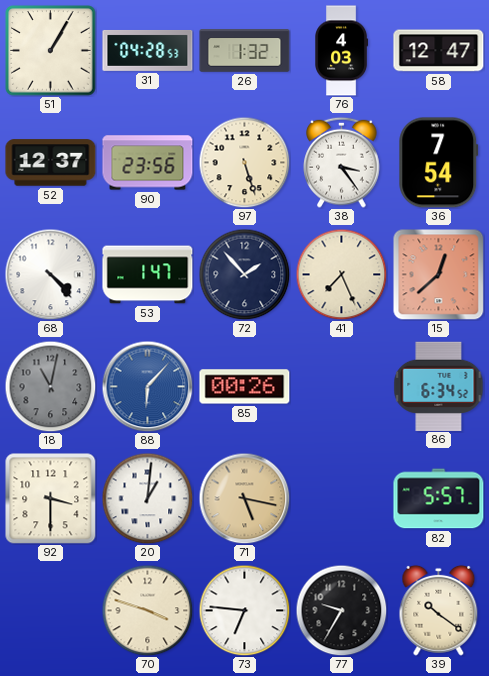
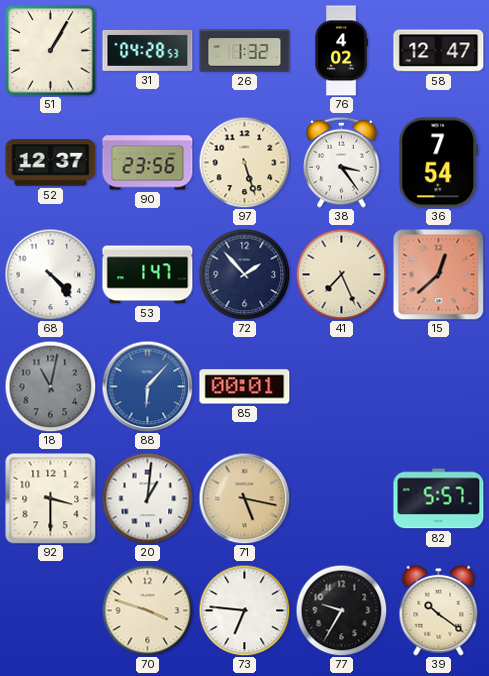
76: 4:03 -> 4:02 (342, 51)
85: 00:26 -> 00:01 (245, 387)
86: 6:34 -> none (439, 386)
